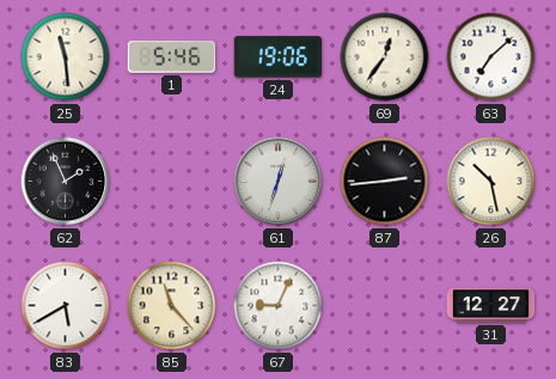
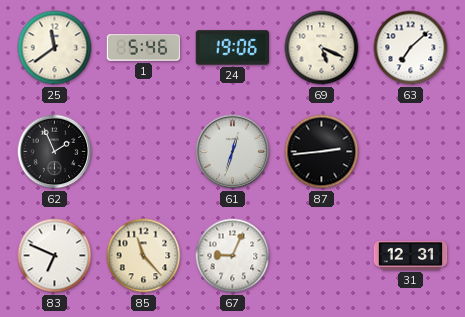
25: 11:29 -> 11:39 (55, 48)
69: 12:36 -> 5:19 (322, 48)
26: 10:28 -> none (491, 182)
83: 5:40 -> 6:49 (55, 256)
31: 12:27 -> 12:31 (411, 255)
